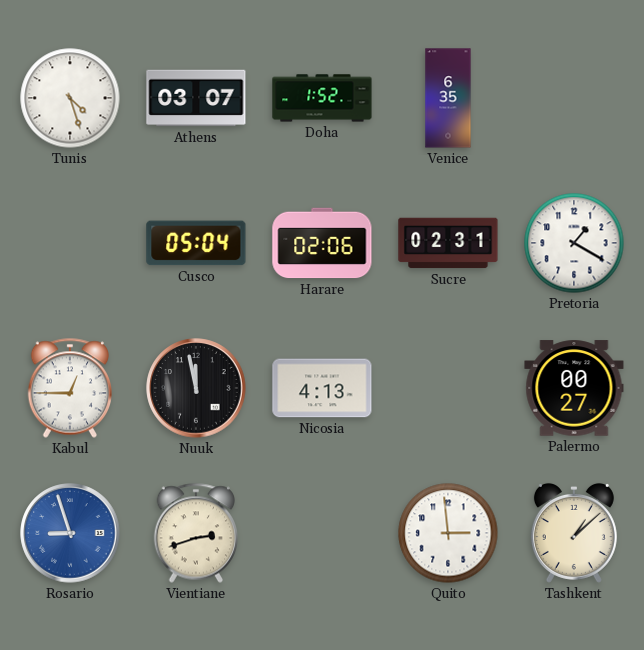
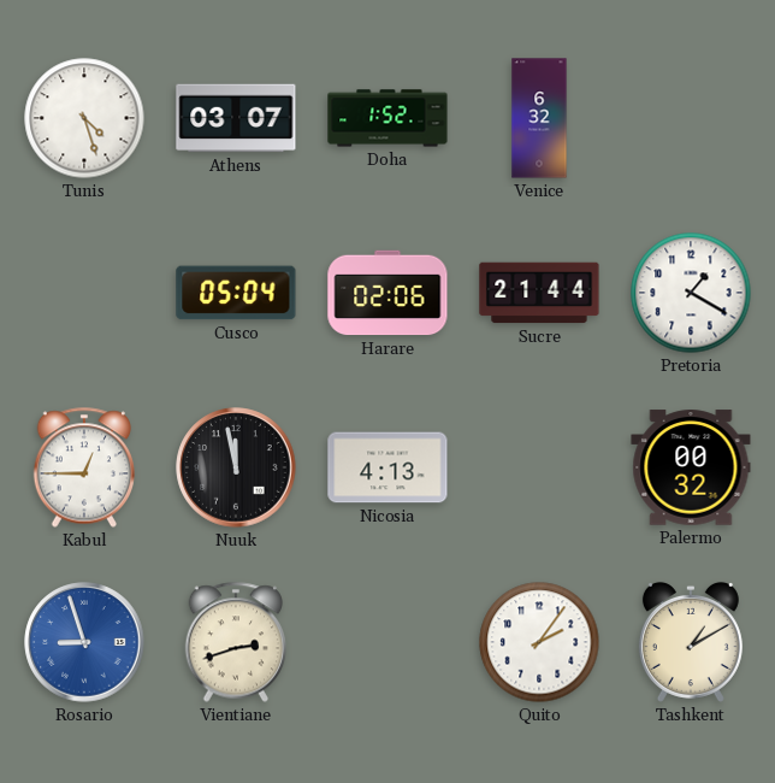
Venice: 6:35 -> 6:32 (539, 118)
Sucre: 02:31 -> 21:44 (539, 293)
Palermo: 00:27 -> 00:32 (691, 467)
Quito: 2:59 -> 2:06 (539, 642)
Tashkent: 1:08 -> 1:10 (691, 642)
